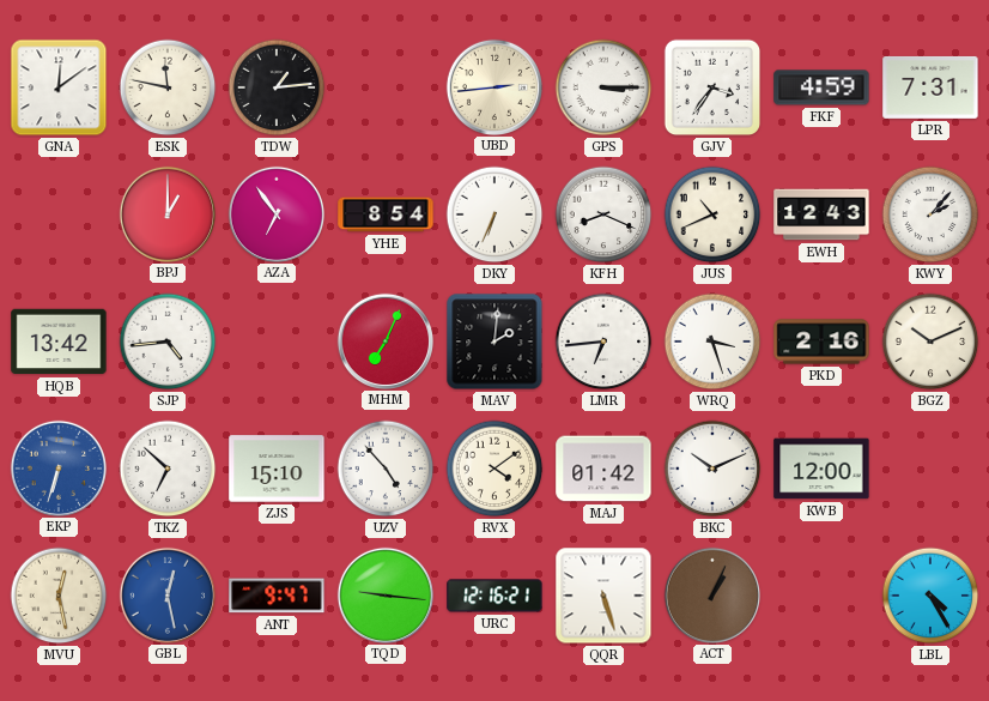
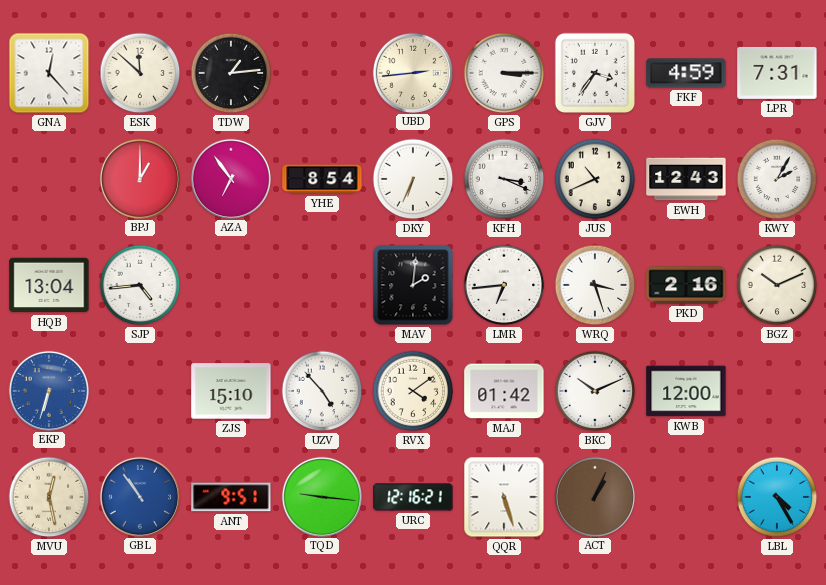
GNA: 12:09 -> 12:23 (49, 73)
ESK: 11:47 -> 11:52 (140, 73)
KFH: 8:19 -> 3:19 (504, 179)
KWY: 2:07 -> 2:05 (777, 179)
HQB: 13:42 -> 13:04 (49, 285)
MHM: 7:04 -> none (384, 340)
TKZ: 6:52 -> none (168, 469)
GBL: 12:28 -> 10:54 (139, 496)
ANT: 9:47 -> 9:51 (231, 497)
